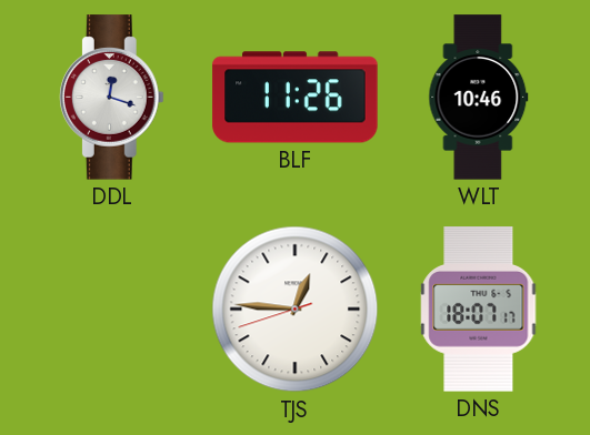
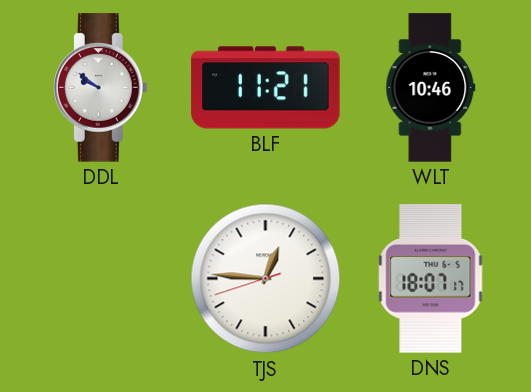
DDL: 12:18 -> 9:51 (100, 88)
BLF: 11:26 -> 11:21 (266, 88)
